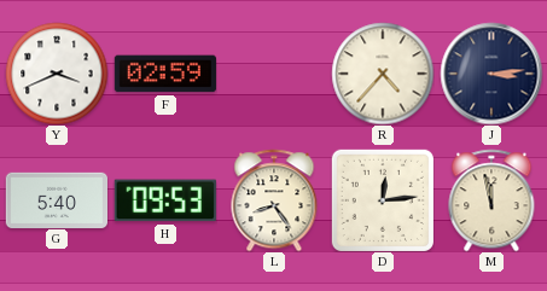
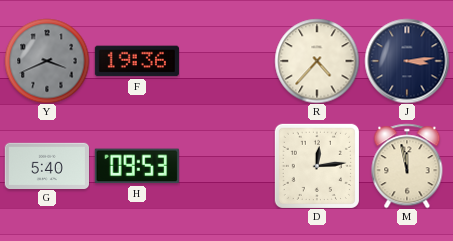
Y dial: white -> grey (47, 61)
F: 02:59 -> 19:36 (137, 61)
L: 8:24 -> none (274, 200)
